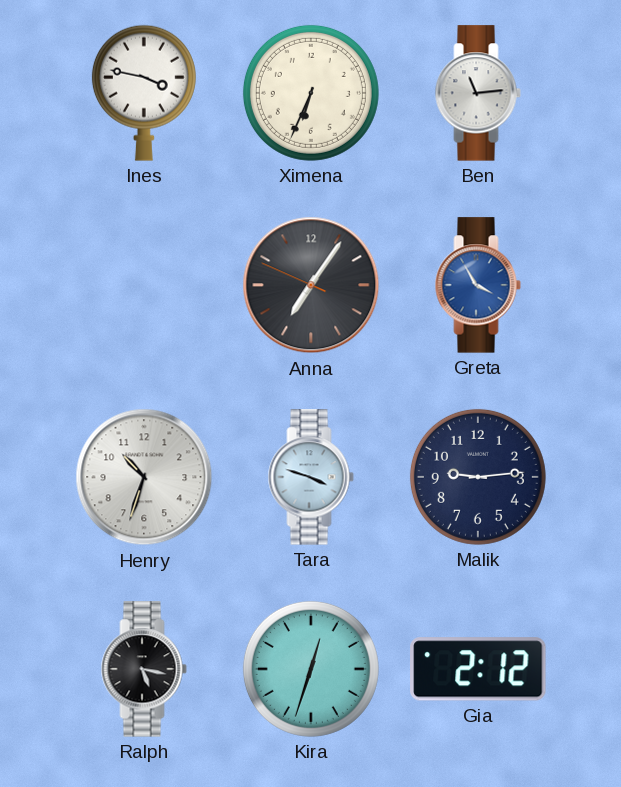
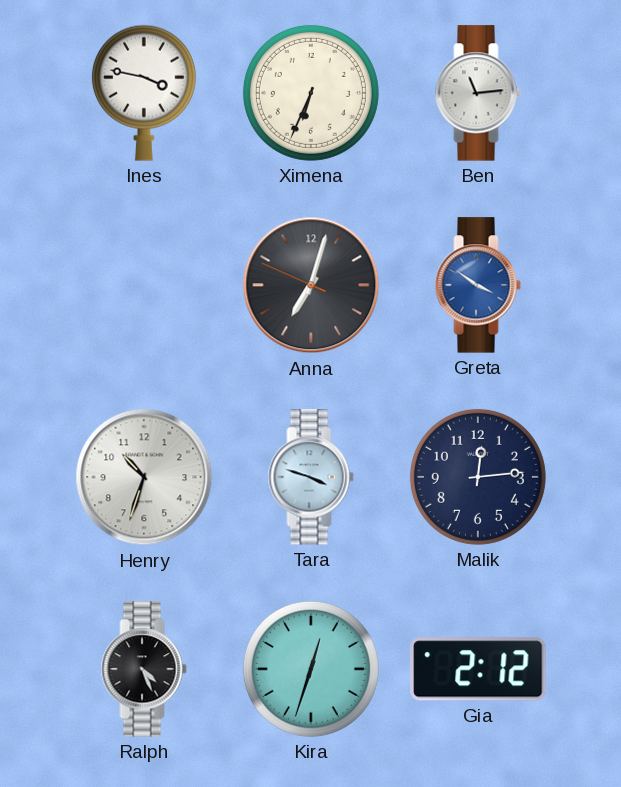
Anna: 7:05 -> 7:02 (311, 285)
Greta: 3:55 -> 3:51 (478, 285)
Malik: 9:14 -> 12:14 (478, 477)
Ralph: 5:17 -> 4:26 (144, 669)
